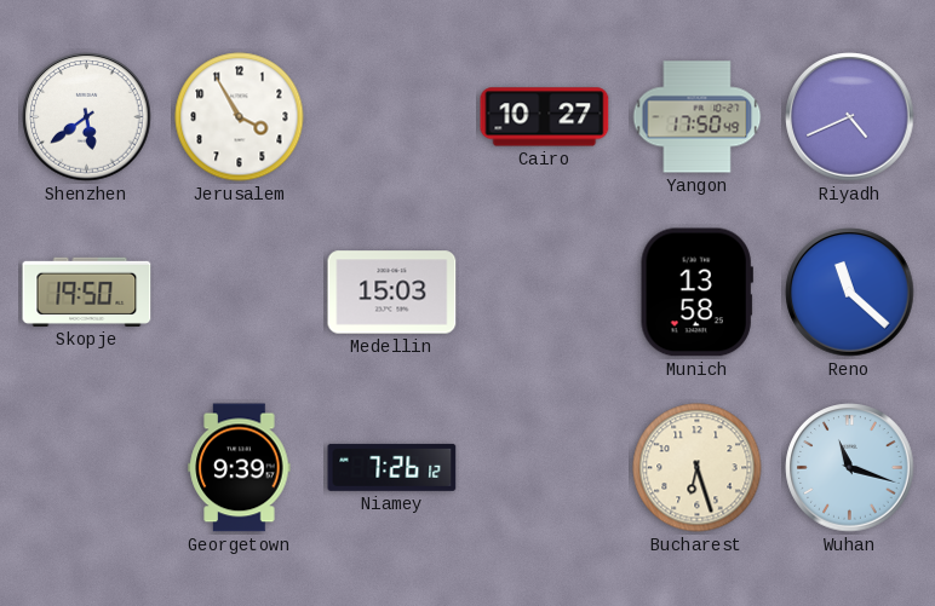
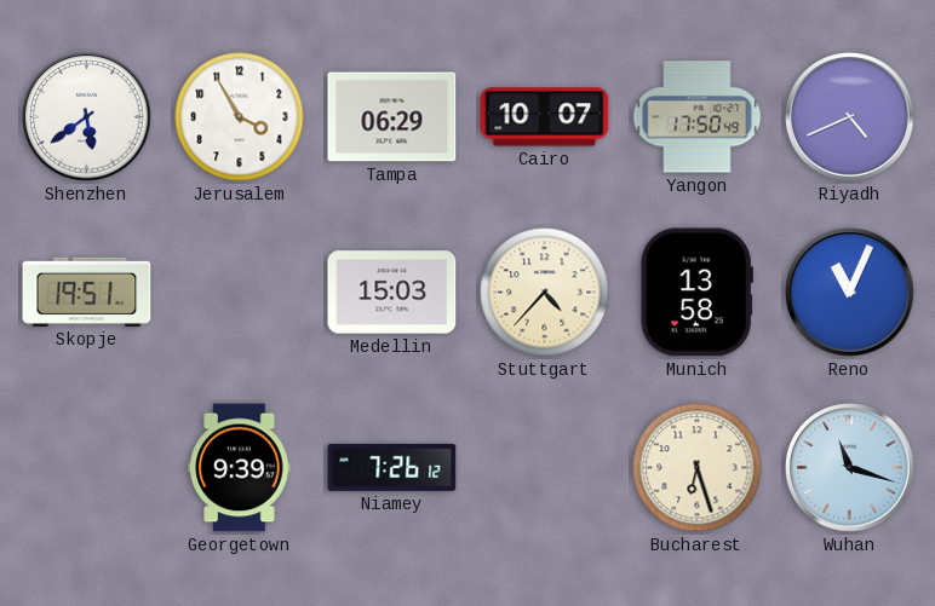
Tampa: none -> 06:29 (392, 117)
Cairo: 10:27 -> 10:07 (545, 117)
Skopje: 19:50 -> 19:51 (87, 292)
Stuttgart: none -> 4:37 (545, 293)
Reno: 11:22 -> 11:04 (850, 293)
